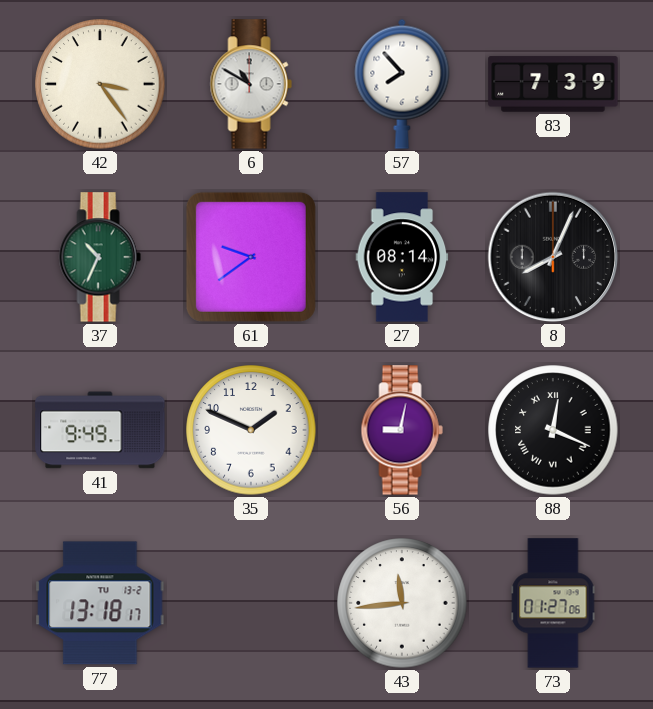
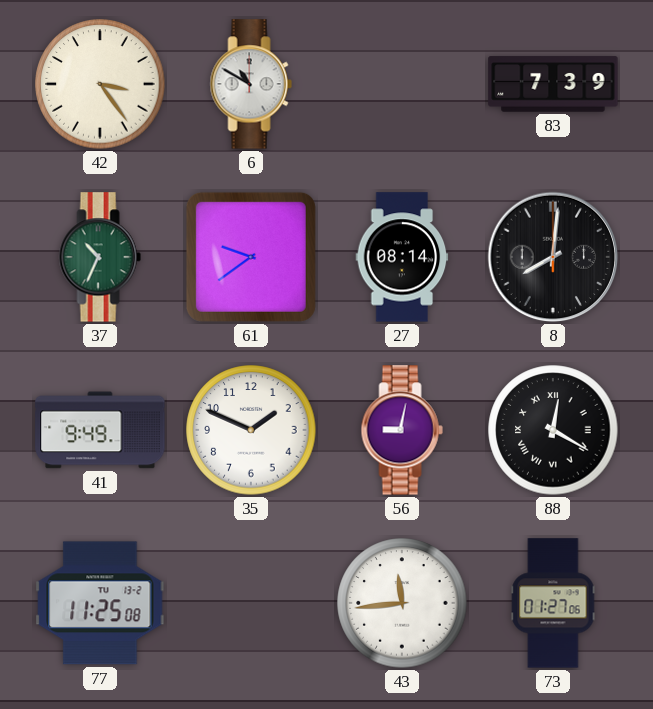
57: 7:53 -> none (402, 84)
8: 8:04 -> 8:01 (553, 257)
88: 12:19 -> 12:20 (553, 430)
77: 13:18 -> 11:25 (100, 603)
